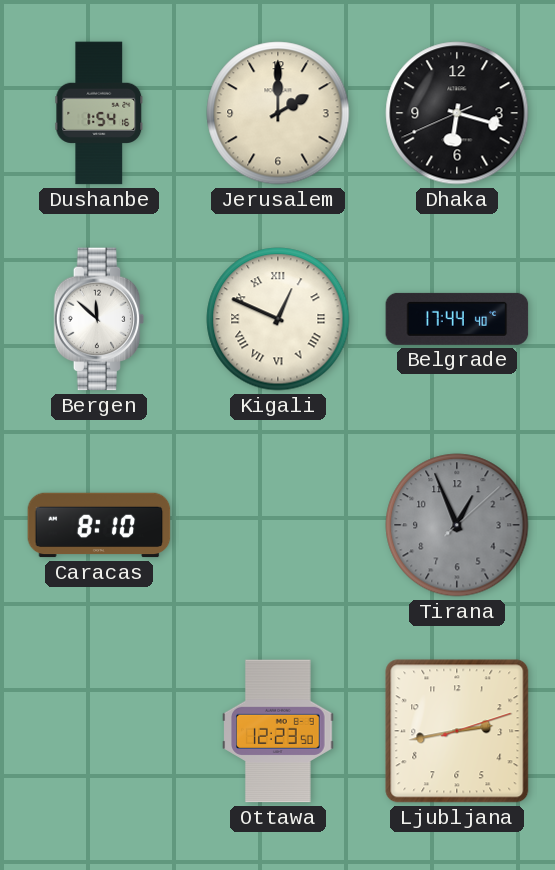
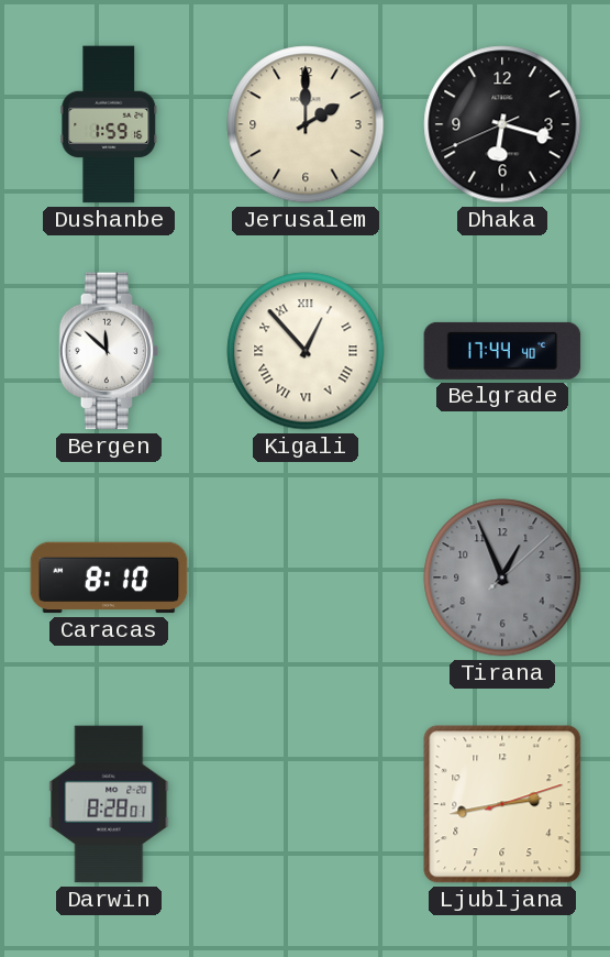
Dushanbe: 1:54 -> 1:59 (109, 124)
Kigali: 12:49 -> 12:53 (306, 351)
Darwin: none -> 8:28 (109, 804)
Ottawa: 12:23 -> none (278, 731)
